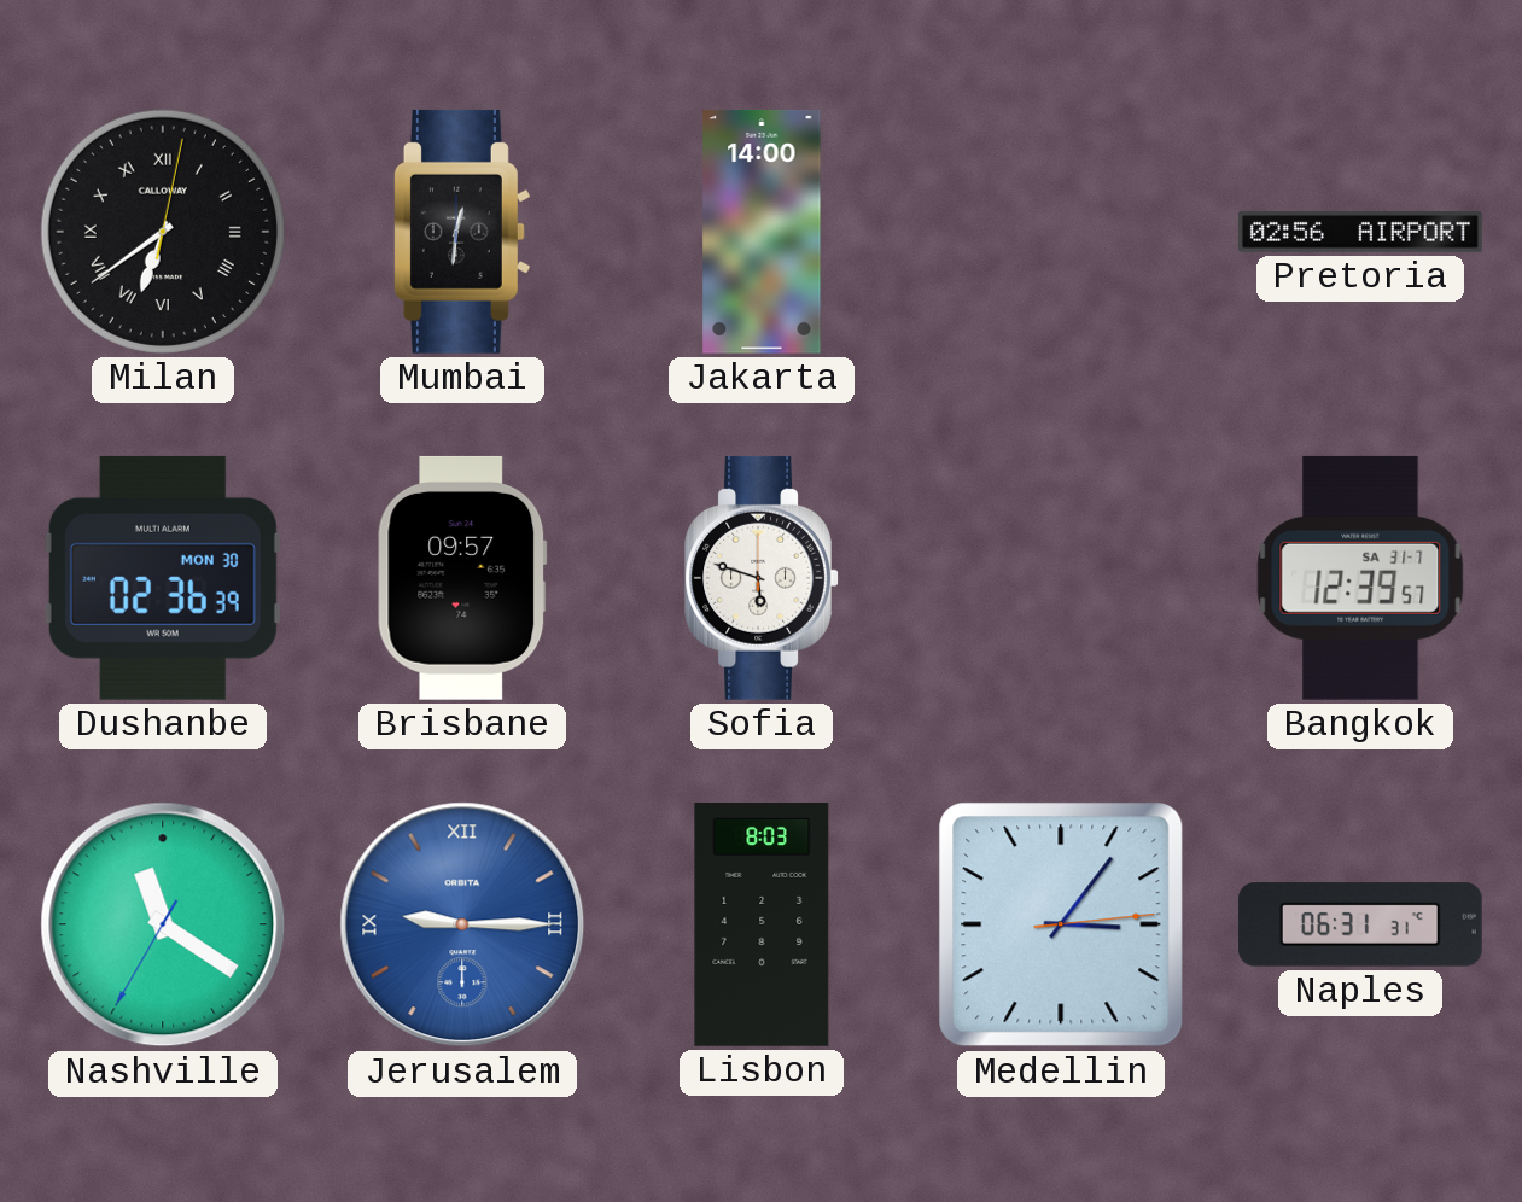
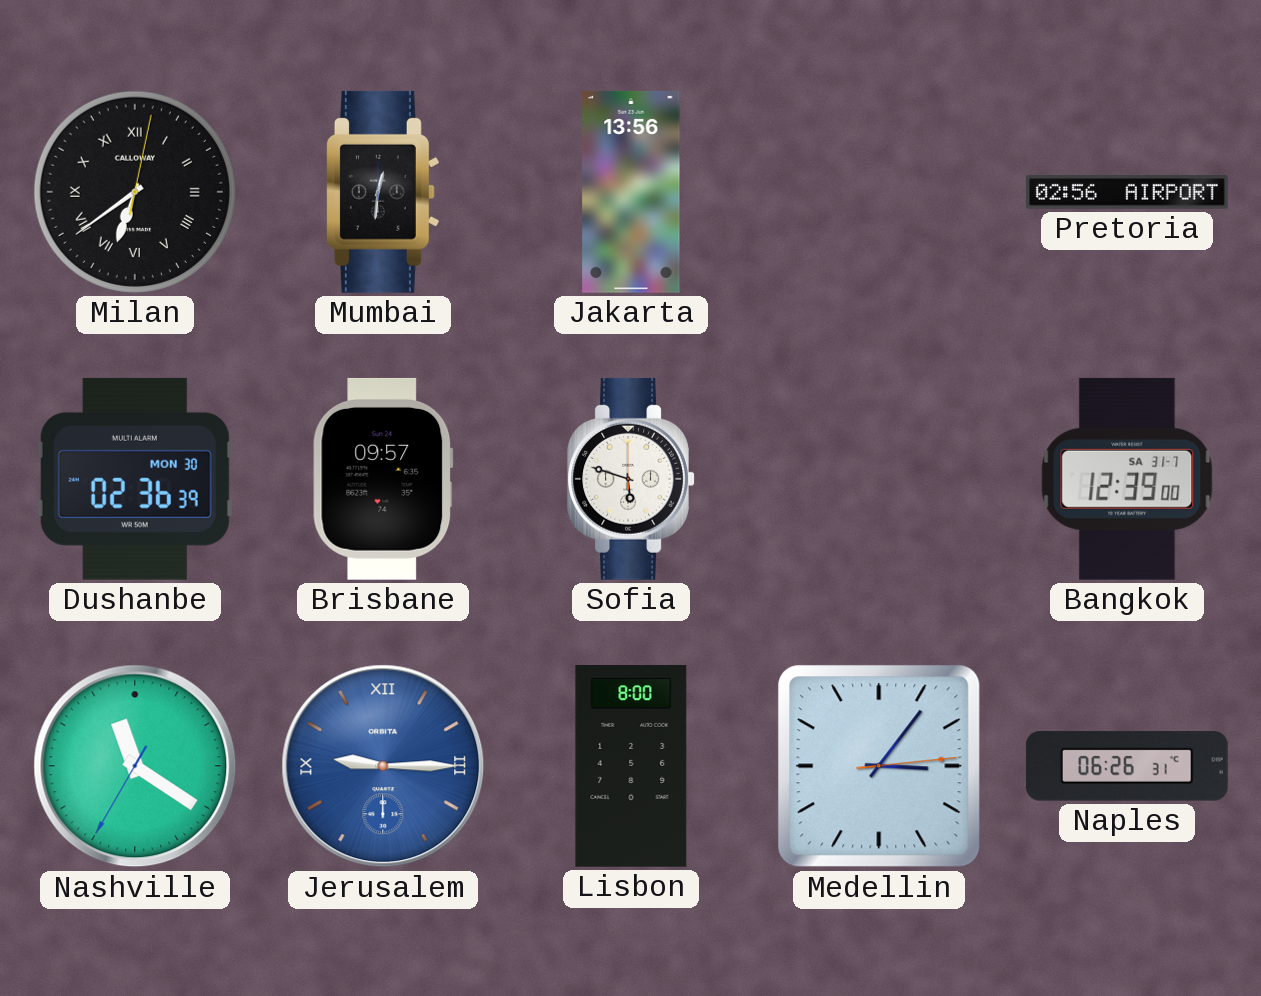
Jakarta: 14:00 -> 13:56 (631, 192)
Bangkok: 12:39:57 -> 12:39:00 (1127, 479)
Lisbon: 8:03 -> 8:00 (631, 767)
Naples: 06:31 -> 06:26 (1127, 766)
